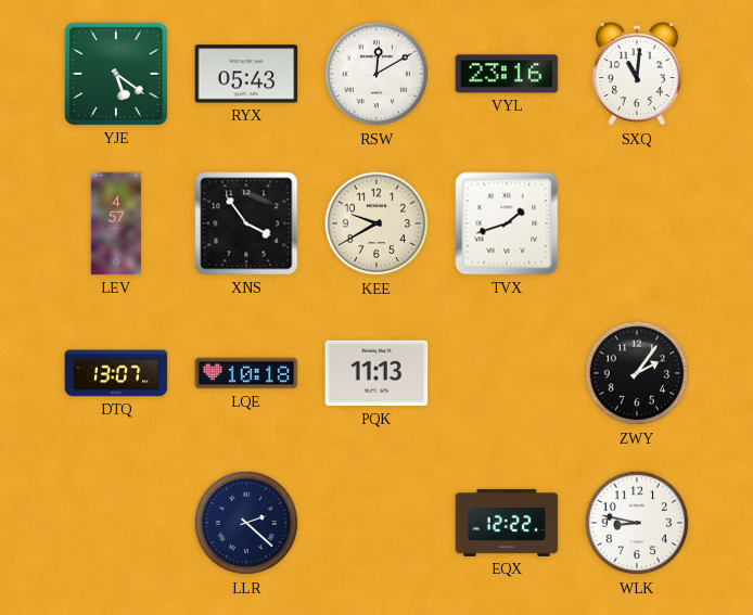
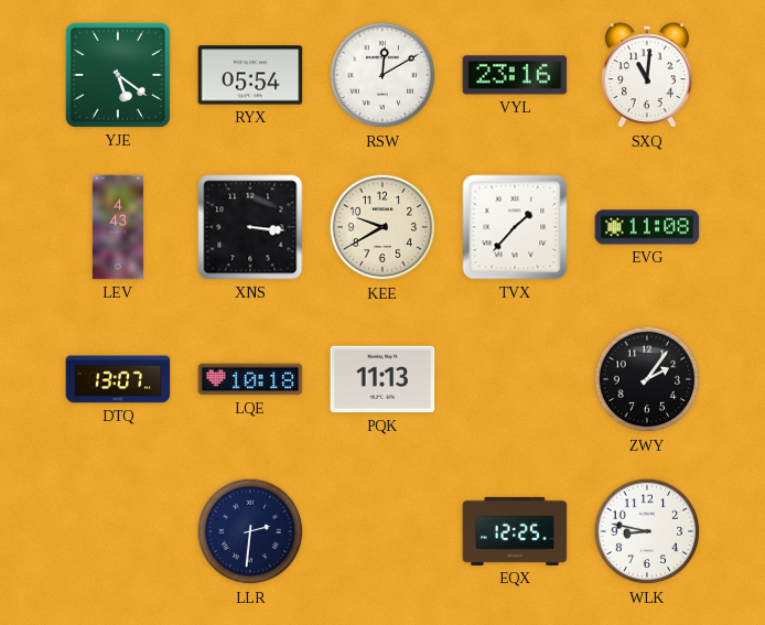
RYX: 05:43 -> 05:54 (250, 75)
LEV: 4:57 -> 4:43 (118, 227)
XNS: 3:54 -> 3:16 (250, 227)
TVX: 1:42 -> 1:37 (515, 227)
EVG: none -> 11:08 (647, 227)
LLR: 2:22 -> 2:31 (250, 531)
EQX: 12:22 -> 12:25 (515, 531)
